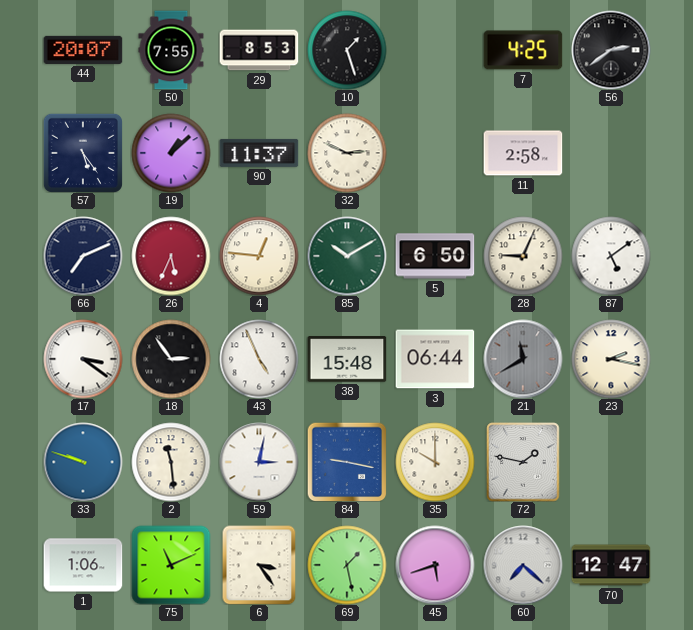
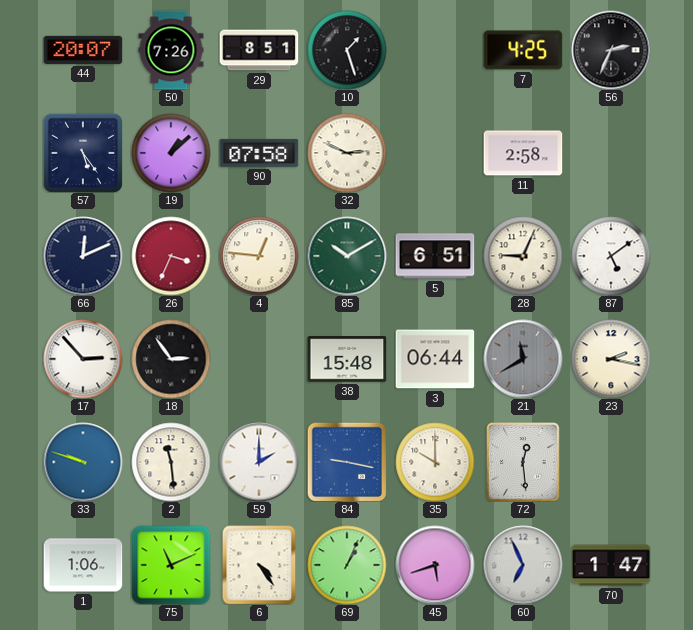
50: 7:55 -> 7:26 (171, 50)
29: 8:53 -> 8:51 (259, 50)
56: 2:39 -> 2:34 (611, 50)
90: 11:37 -> 07:58 (259, 153)
66: 7:11 -> 12:11 (83, 256)
26: 5:34 -> 3:34 (171, 256)
5: 6:50 -> 6:51 (435, 256)
17: 3:21 -> 2:53 (83, 359)
43: 4:56 -> none (259, 359)
59: 3:02 -> 2:00 (259, 462)
72: 1:47 -> 12:29 (523, 462)
6: 3:24 -> 4:24 (259, 565)
69: 1:28 -> 1:04 (347, 565)
60: 7:22 -> 6:56 (523, 565)
70: 12:47 -> 1:47 (611, 565)
